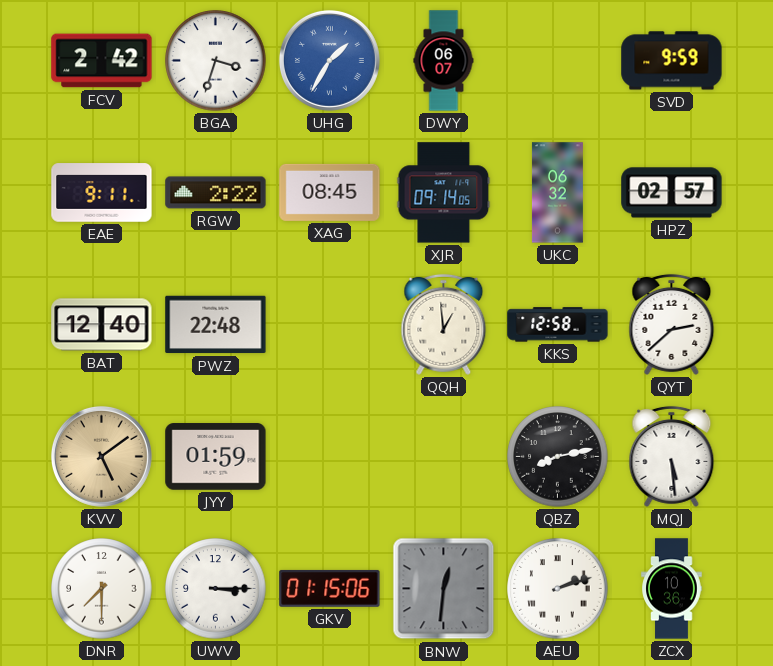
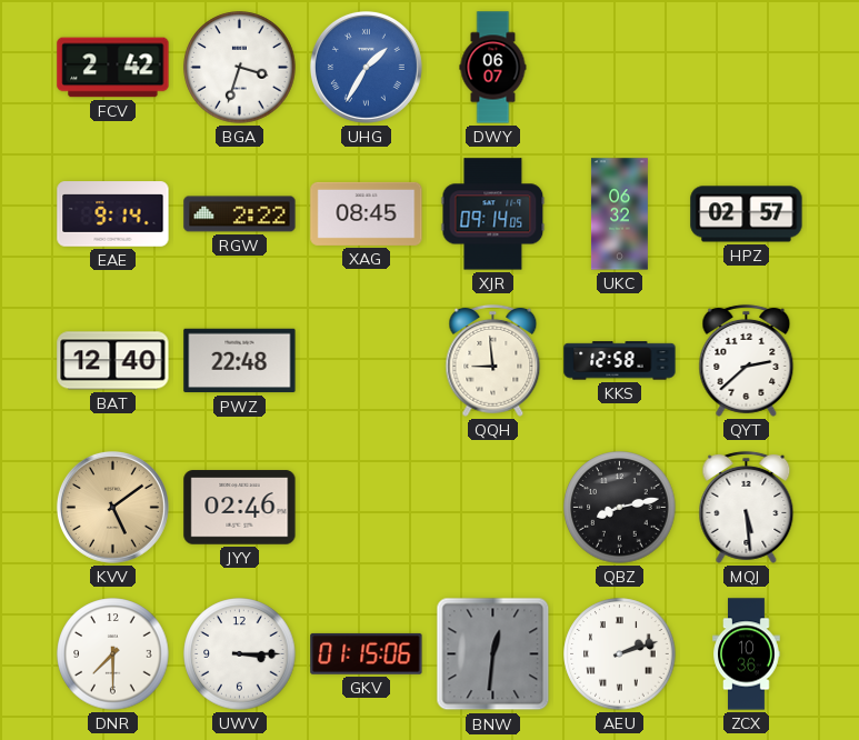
SVD: 9:59 -> none (672, 61)
EAE: 9:11 -> 9:14 (113, 214)
QQH: 12:59 -> 8:59 (493, 360)
JYY: 01:59 -> 02:46 (240, 508)
